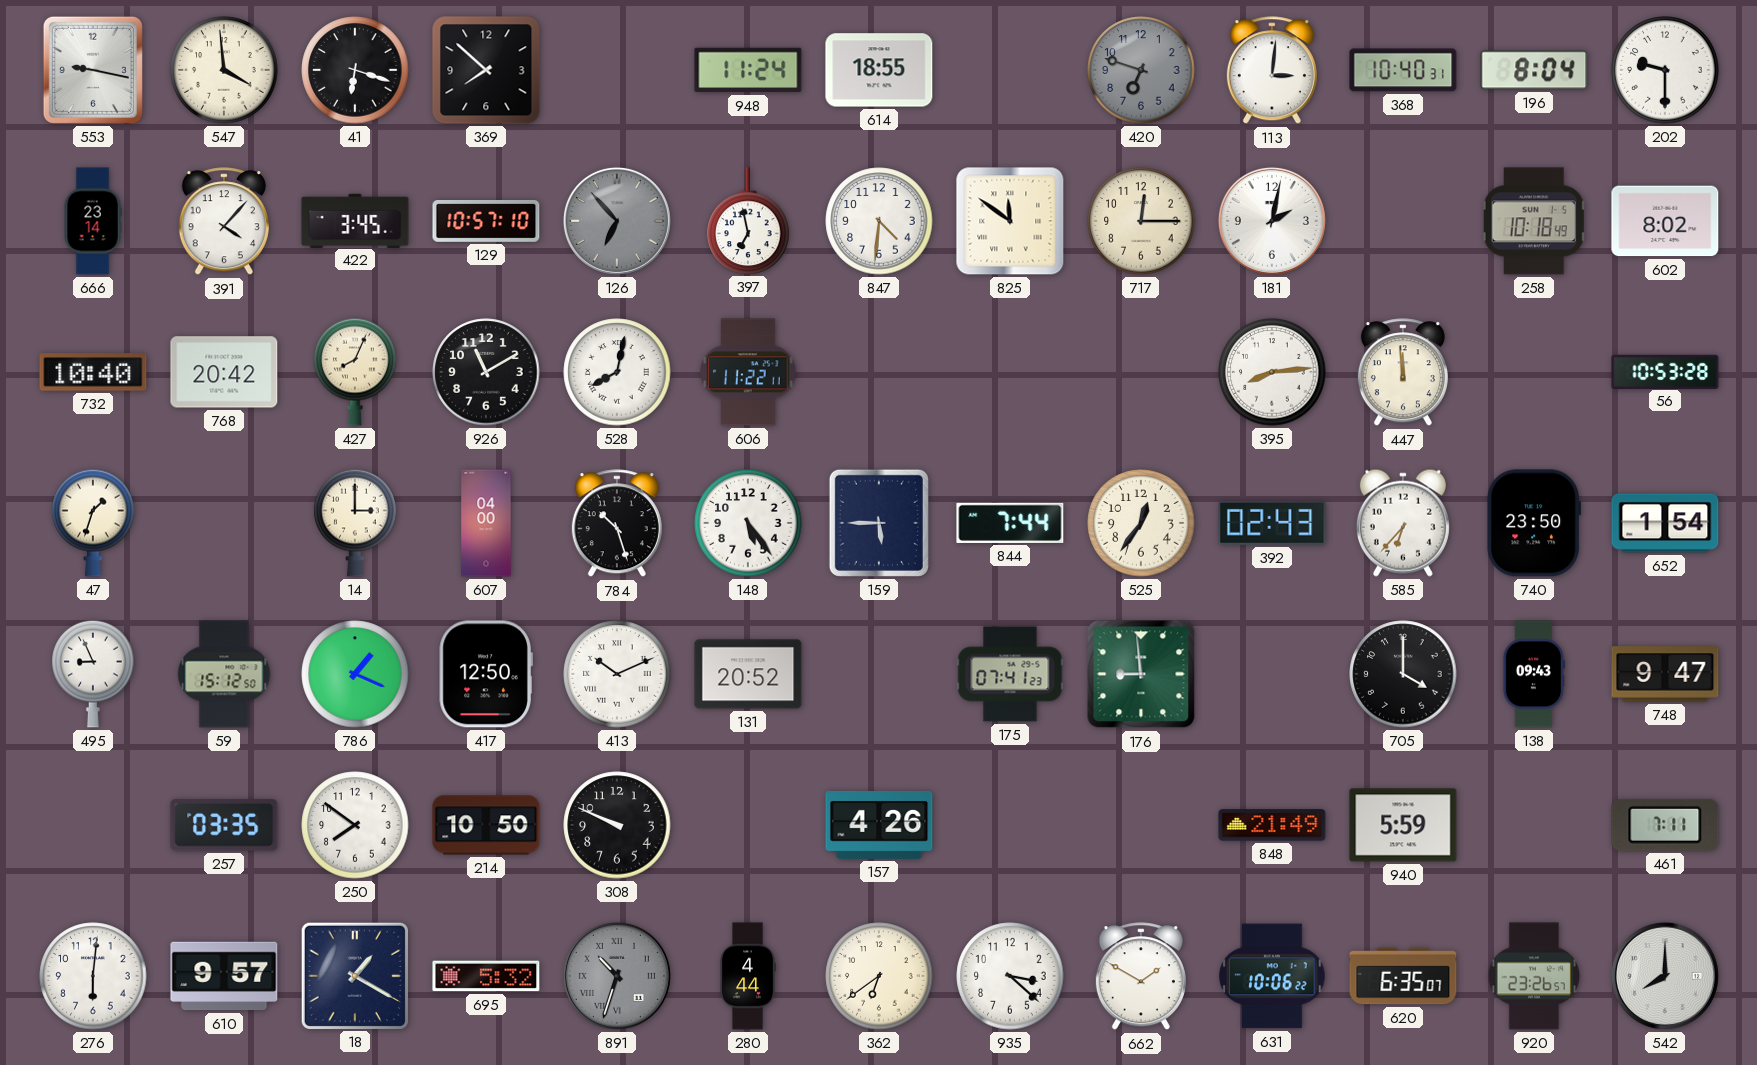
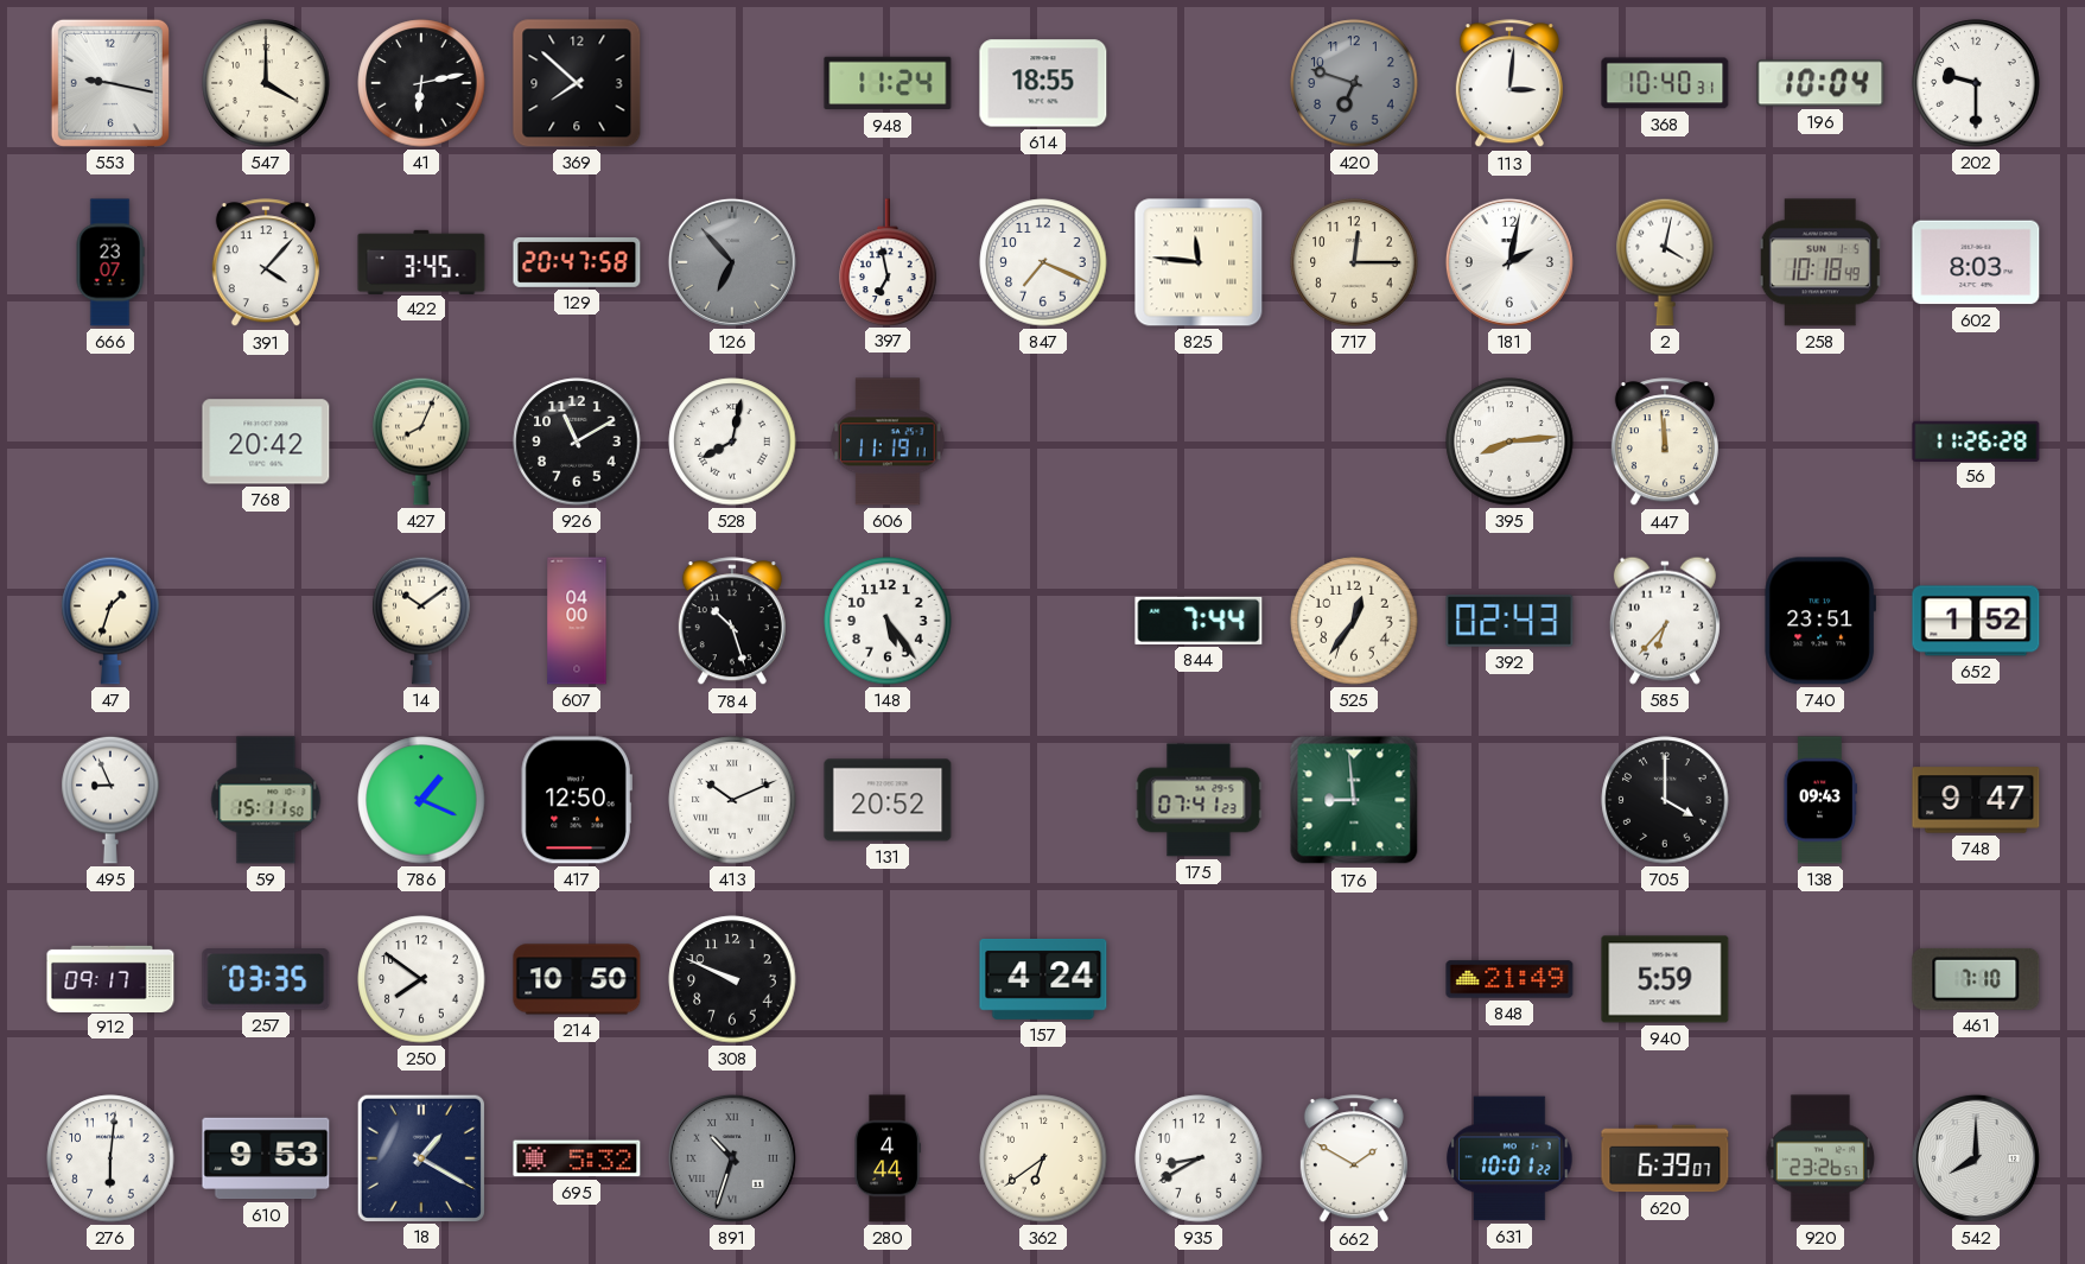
547: 3:59 -> 4:00 (266, 83)
41: 6:18 -> 6:13 (421, 83)
196: 8:04 -> 10:04 (1820, 83)
666: 23:14 -> 23:07 (110, 262)
129: 10:57 -> 20:47 (577, 263)
847: 4:31 -> 7:19 (1043, 262)
825: 11:51 -> 11:46 (1199, 262)
2: none -> 4:02 (1665, 262)
602: 8:02 -> 8:03 (1976, 262)
732: 10:40 -> none (93, 372)
606: 11:22 -> 11:19 (888, 442)
56: 10:53 -> 11:26 (1976, 440)
14: 3:00 -> 10:09 (421, 621)
159: 5:45 -> none (879, 523)
740: 23:50 -> 23:51 (1820, 621)
652: 1:54 -> 1:52 (1976, 621)
59: 15:12 -> 15:11 (266, 800)
912: none -> 09:17 (110, 978)
157: 4:26 -> 4:24 (1043, 980)
461: 7:11 -> 7:10 (1976, 979)
610: 9:57 -> 9:53 (266, 1158)
935: 3:22 -> 8:40 (1199, 1158)
631: 10:06 -> 10:01 (1509, 1158)
620: 6:35 -> 6:39 (1665, 1158)
